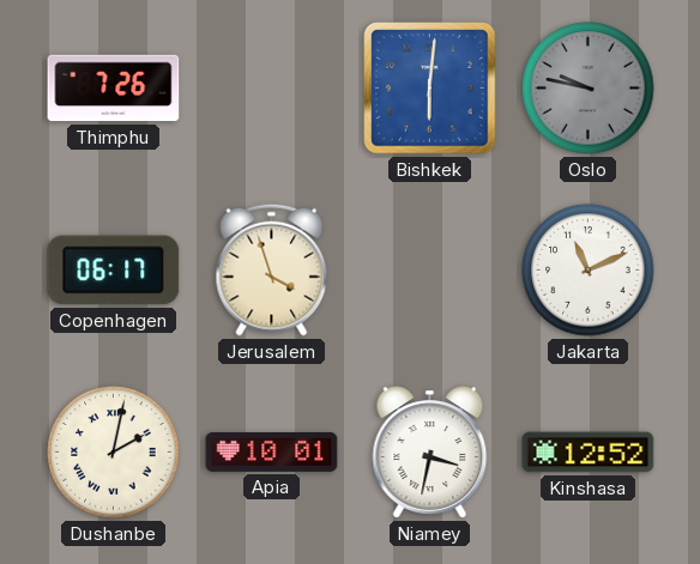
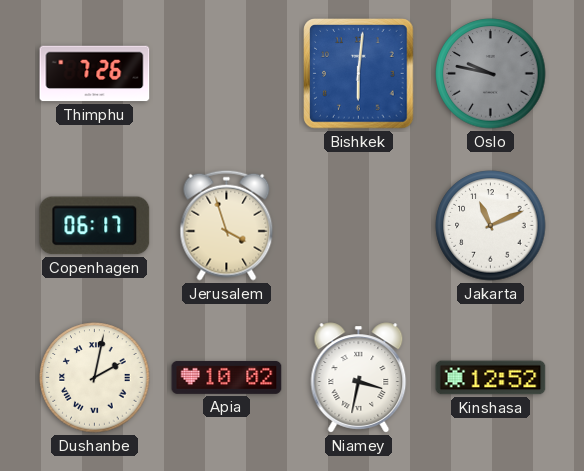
Apia: 10:01 -> 10:02 (227, 377)
